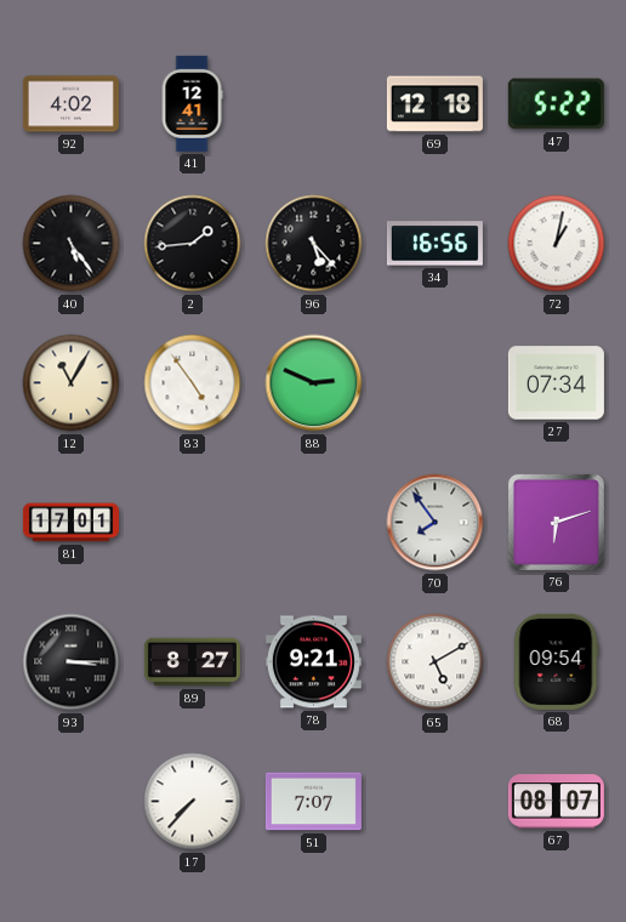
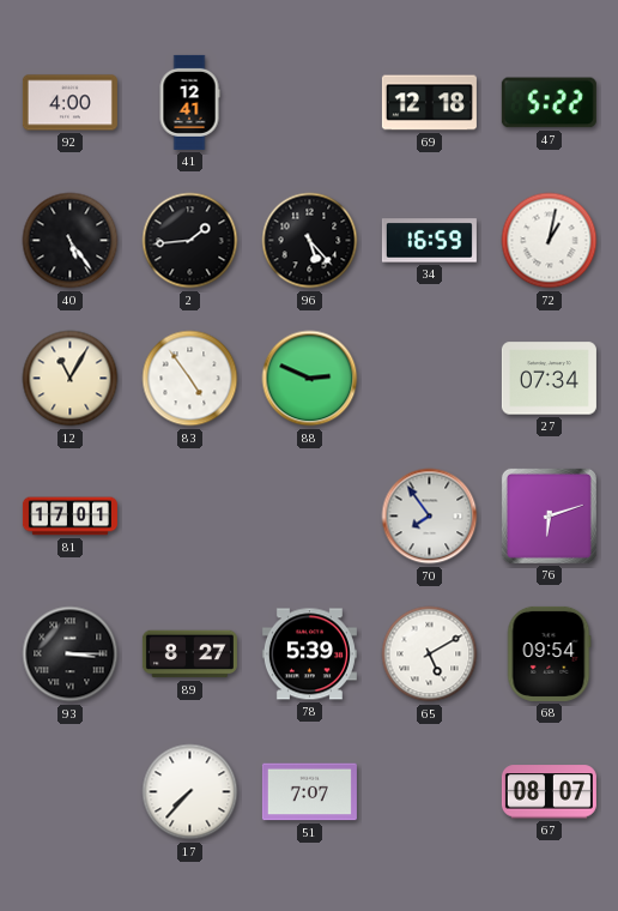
92: 4:02 -> 4:00 (69, 103)
34: 16:56 -> 16:59 (429, 241)
78: 9:21 -> 5:39 (309, 654)
